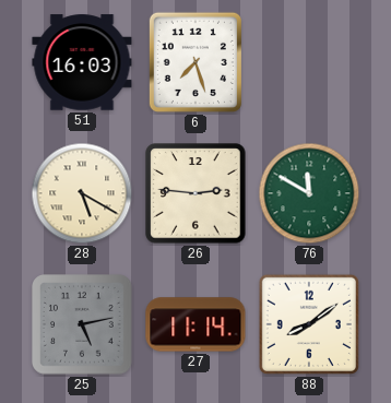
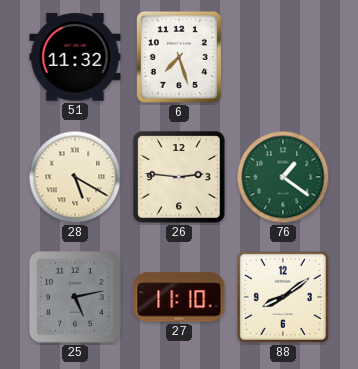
51: 16:03 -> 11:32 (75, 57)
76: 11:50 -> 1:21 (283, 177)
27: 11:14 -> 11:10 (179, 297)
